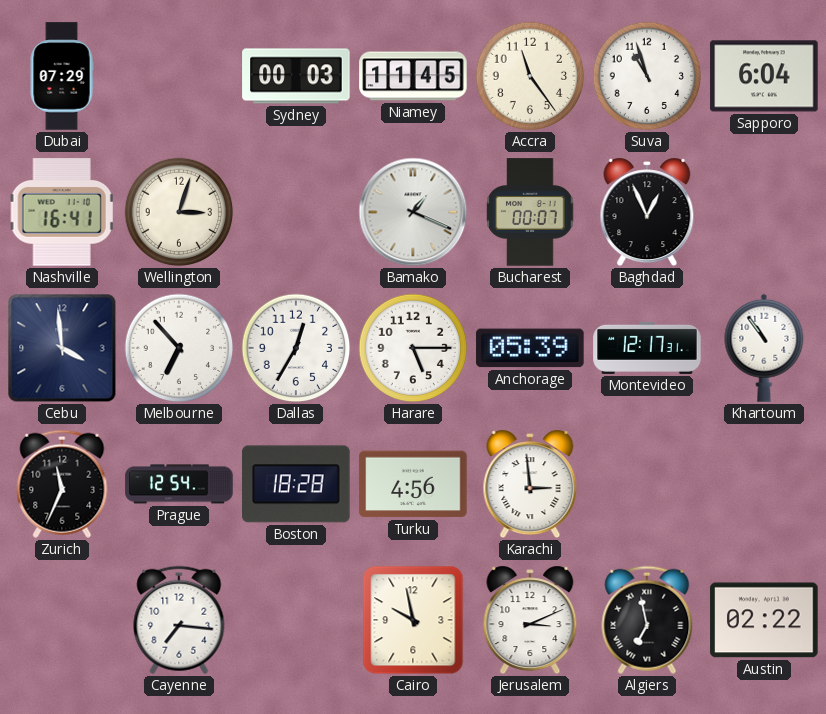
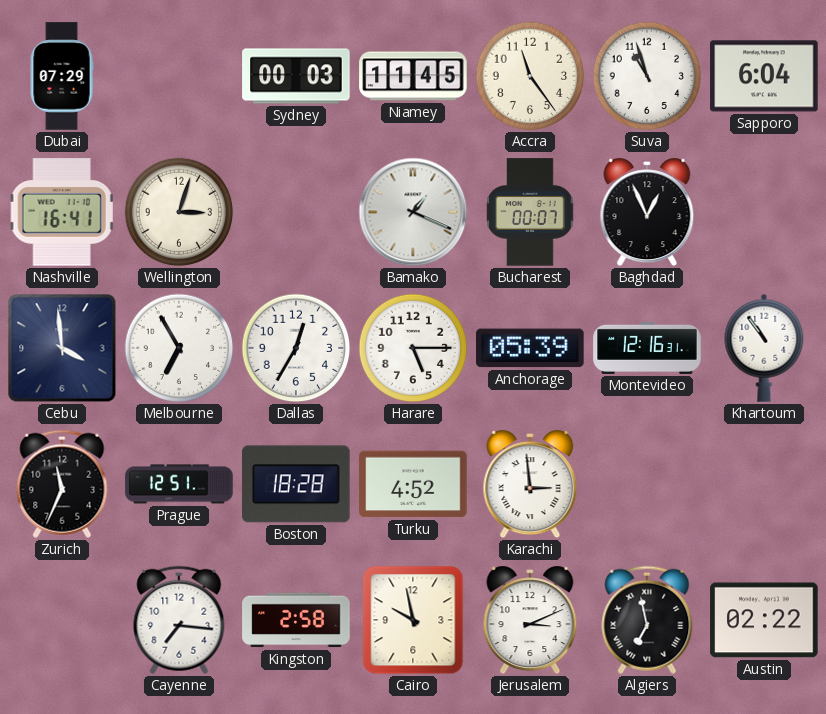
Melbourne: 6:53 -> 6:55 (179, 348)
Montevideo: 12:17 -> 12:16 (647, 348)
Prague: 12:54 -> 12:51 (179, 484)
Turku: 4:56 -> 4:52 (413, 484)
Kingston: none -> 2:58 (296, 620)
